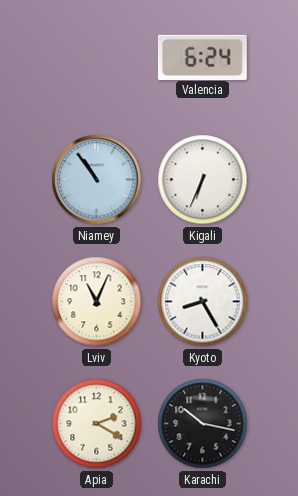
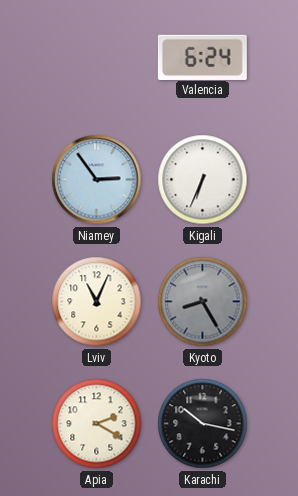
Niamey: 10:54 -> 2:54 (97, 180)
Kyoto dial: white -> grey (203, 302)
